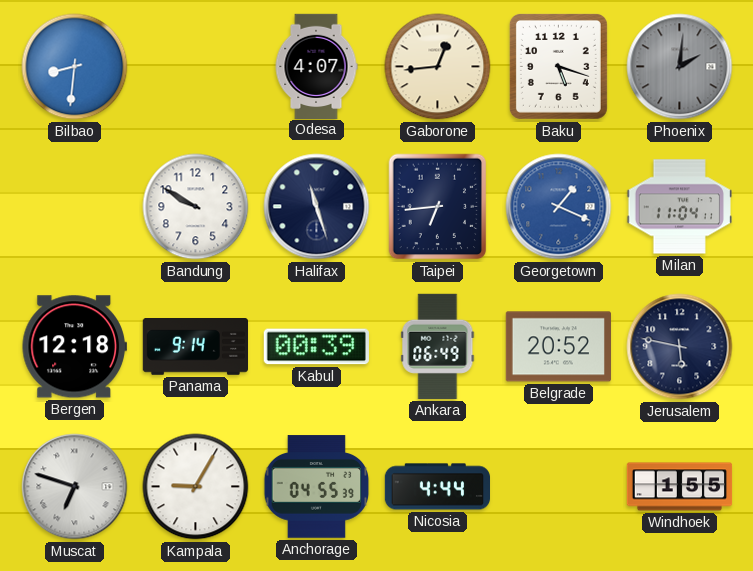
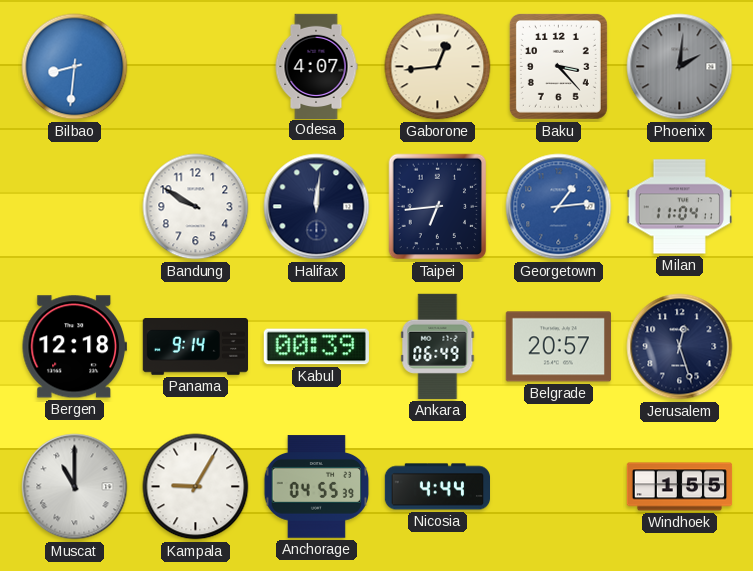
Baku: 5:18 -> 3:23 (558, 66)
Halifax: 11:27 -> 12:01 (317, 207)
Georgetown: 1:19 -> 1:14 (559, 207)
Belgrade: 20:52 -> 20:57 (558, 347)
Jerusalem: 5:47 -> 12:27 (680, 347)
Muscat: 6:48 -> 11:00 (75, 487)
